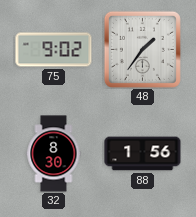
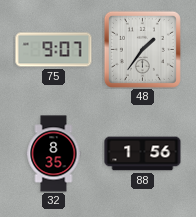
75: 9:02 -> 9:07 (54, 50)
32: 8:30 -> 8:35 (54, 154)
